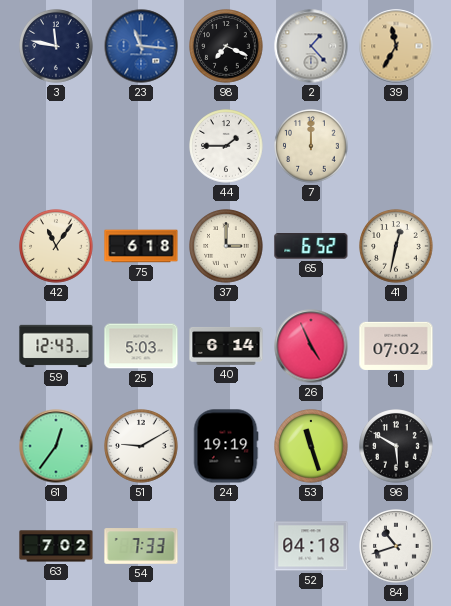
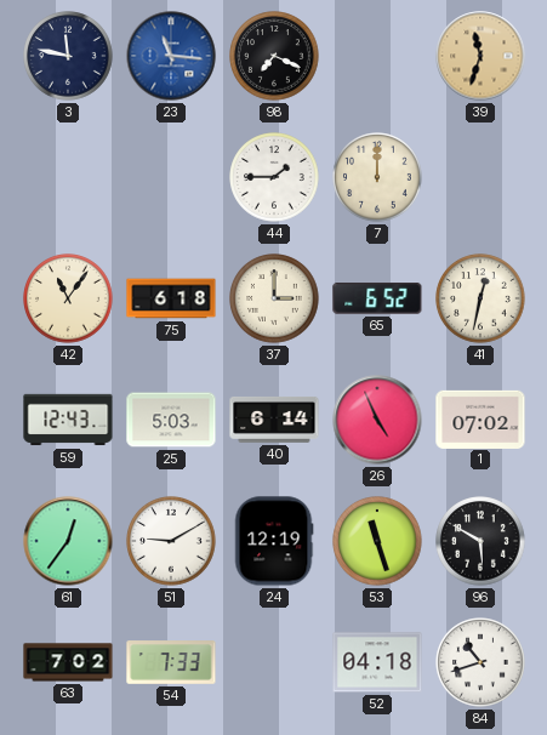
2: 1:23 -> none (311, 46)
39: 11:35 -> 11:33 (480, 56)
24: 19:19 -> 12:19 (274, 541)
